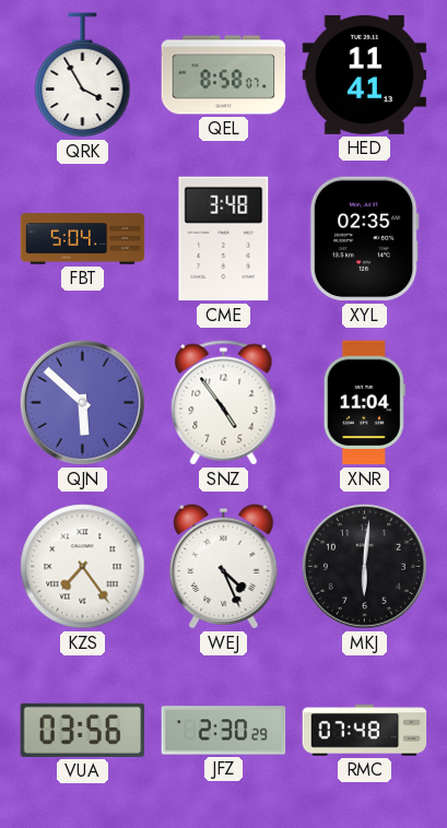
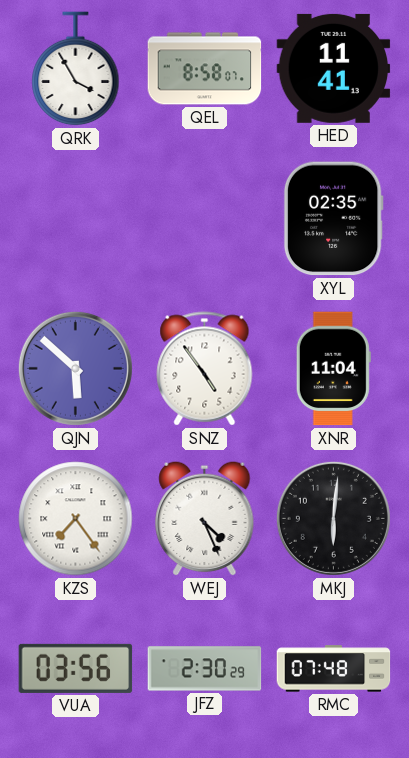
FBT: 5:04 -> none (83, 239)
CME: 3:48 -> none (224, 239)
